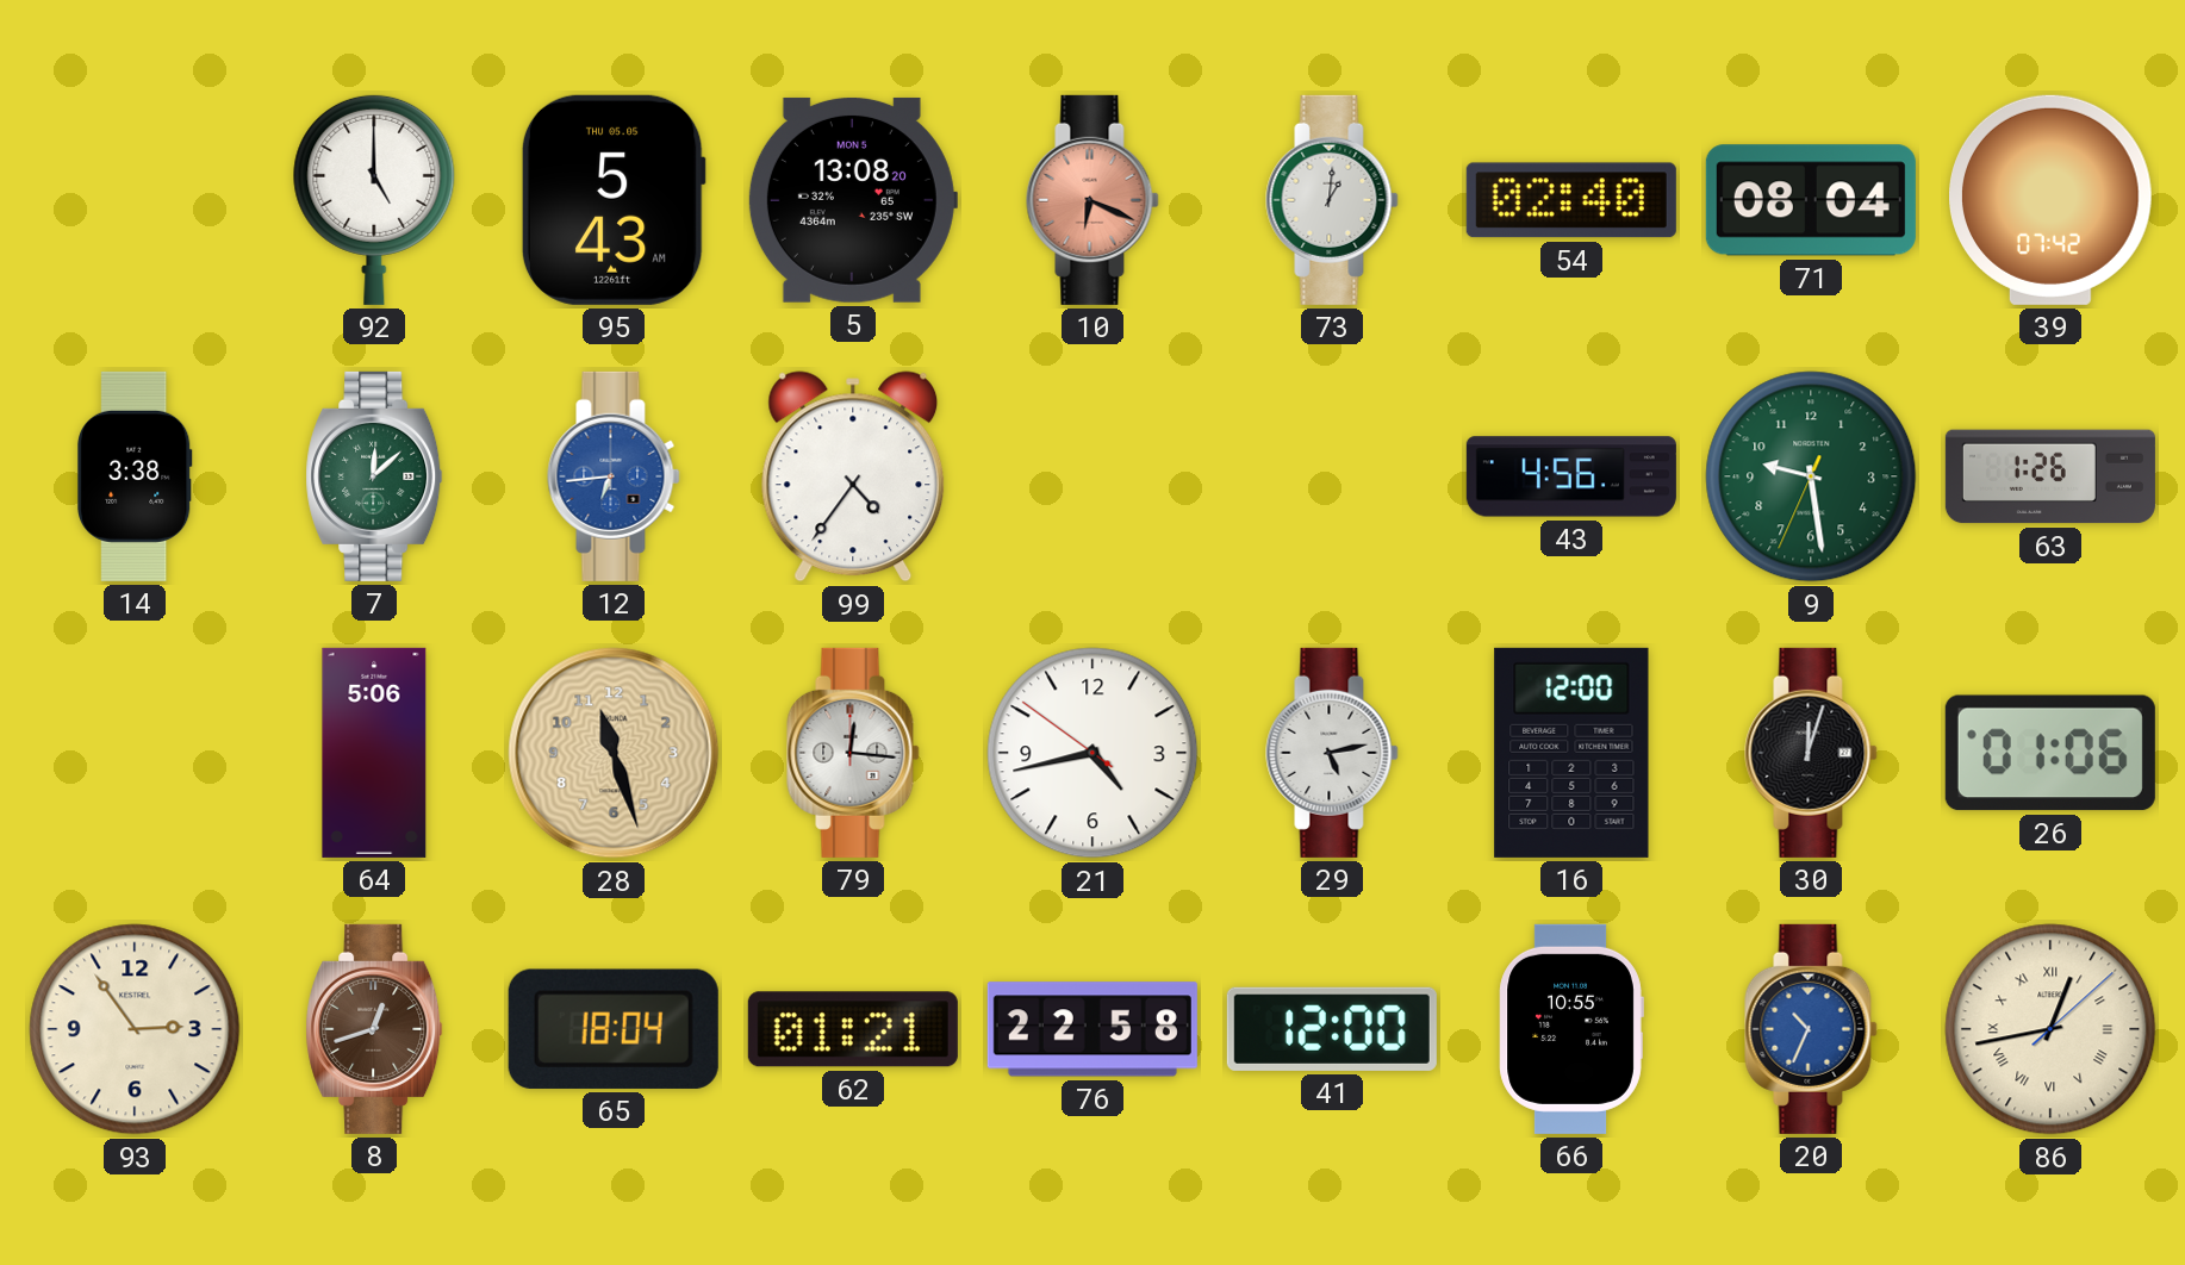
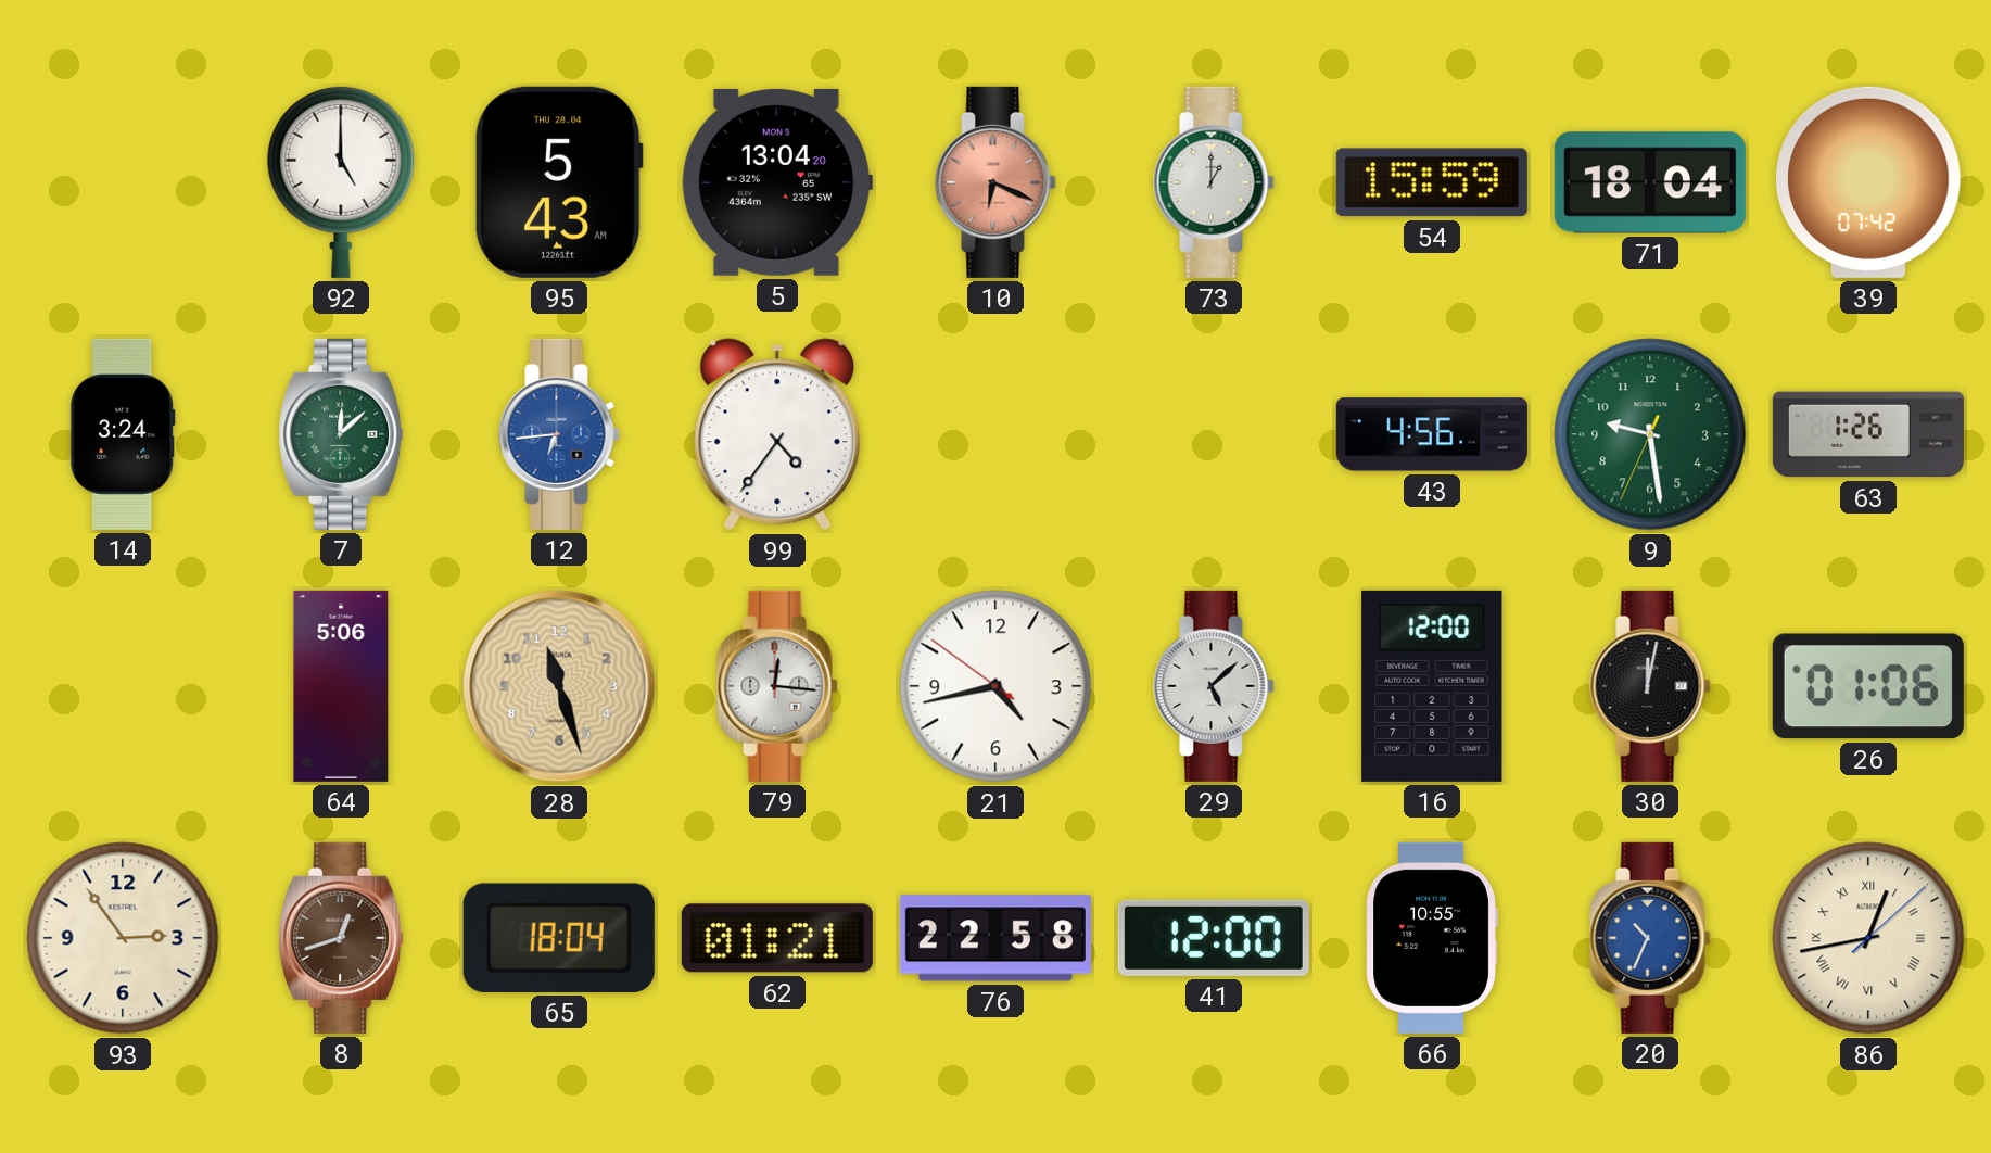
95 date: THU 05.05 -> THU 28.04 (559, 182)
5: 13:08 -> 13:04 (776, 182)
73: 1:01 -> 1:00 (1214, 182)
54: 02:40 -> 15:59 (1432, 182)
71: 08:04 -> 18:04 (1650, 182)
14: 3:38 -> 3:24 (123, 434)
29: 5:13 -> 5:08 (1214, 686)
30: 12:03 -> 12:02 (1650, 686)
